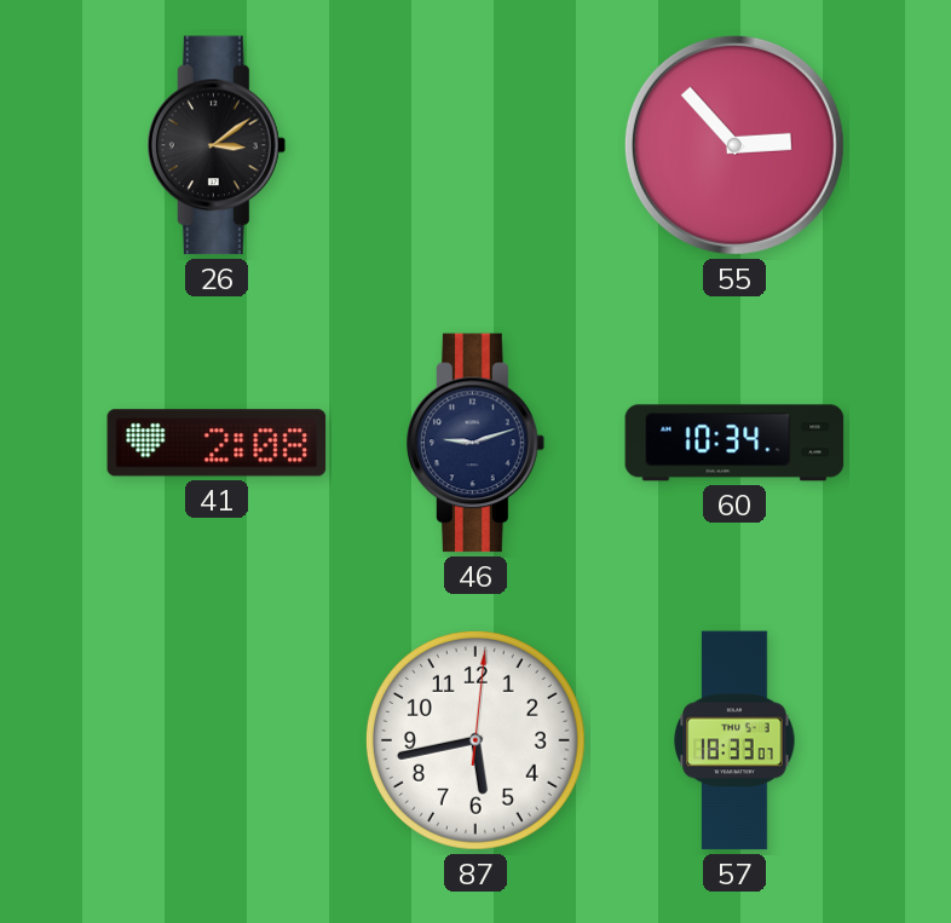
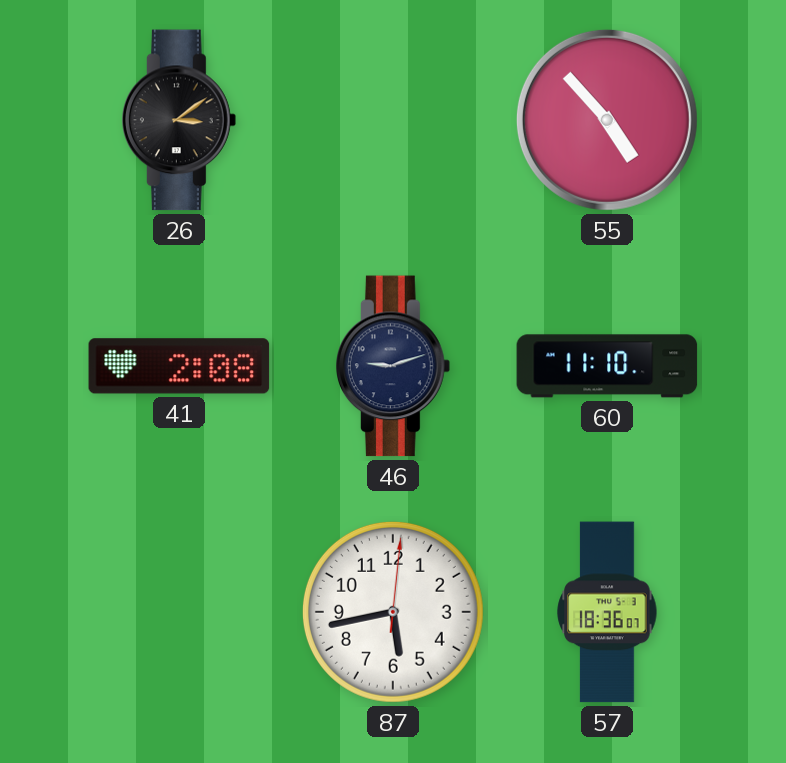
55: 2:53 -> 4:53 (607, 120)
60: 10:34 -> 11:10 (607, 366)
57: 18:33 -> 18:36 (607, 612)
